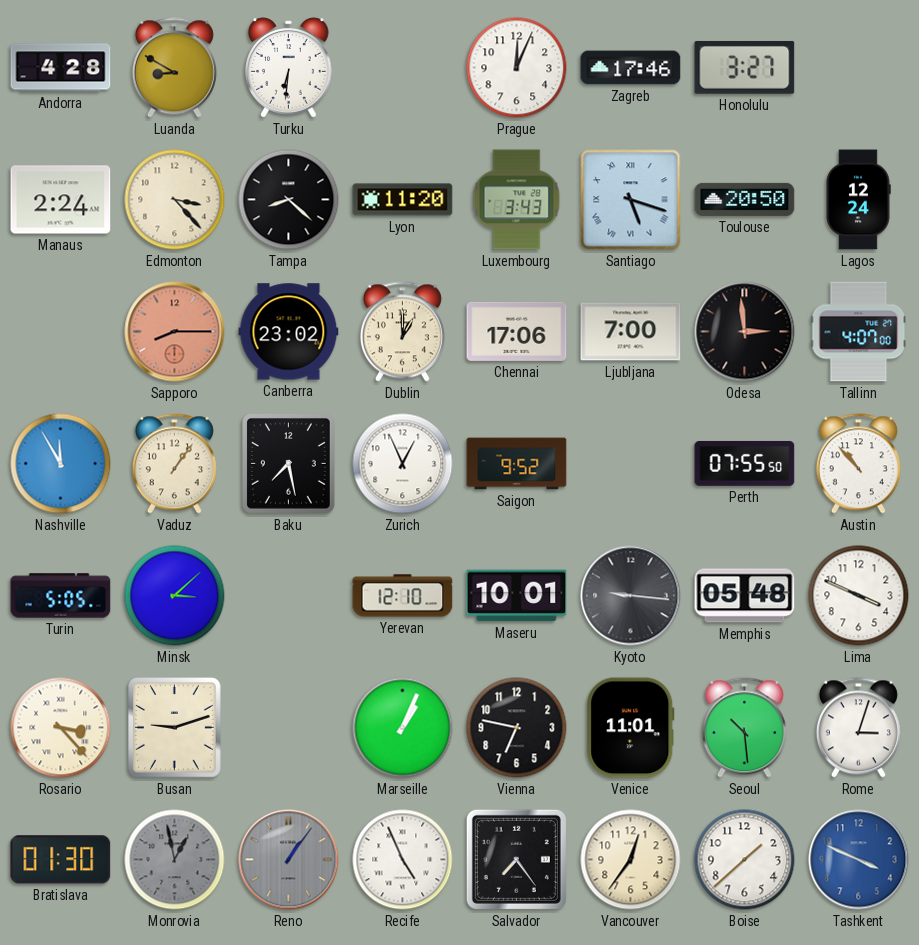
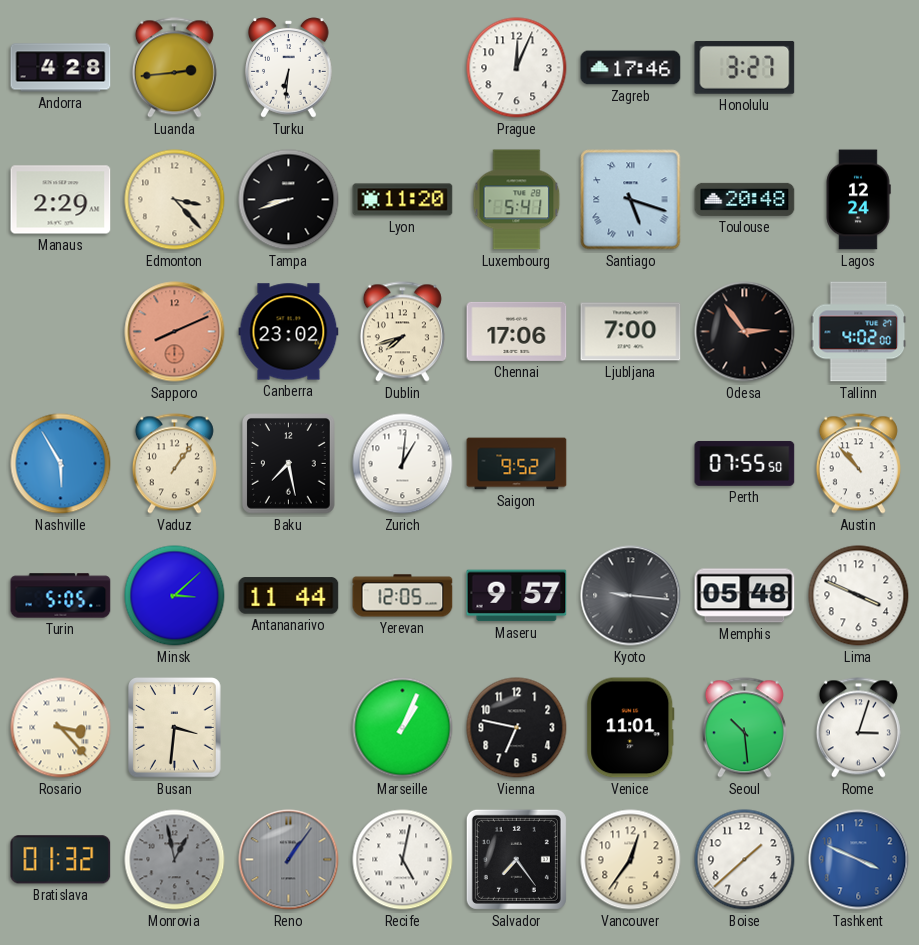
Luanda: 8:50 -> 2:44 (174, 68)
Manaus: 2:24 -> 2:29 (61, 200)
Tampa: 8:22 -> 8:42 (289, 200)
Luxembourg: 3:43 -> 5:41 (517, 200)
Toulouse: 20:50 -> 20:48 (745, 199)
Sapporo: 8:15 -> 8:11 (175, 332)
Dublin: 1:00 -> 7:42 (402, 332)
Odesa: 2:59 -> 2:54 (745, 332)
Tallinn: 4:07 -> 4:02 (859, 332)
Nashville: 11:55 -> 5:55 (61, 464)
Zurich: 12:56 -> 1:01 (403, 464)
Antananarivo: none -> 11:44 (289, 596)
Yerevan: 12:10 -> 12:05 (403, 596)
Maseru: 10:01 -> 9:57 (517, 596)
Busan: 9:12 -> 3:31 (175, 728)
Bratislava: 01:30 -> 01:32 (61, 860)
Recife: 4:56 -> 5:02 (403, 860)
